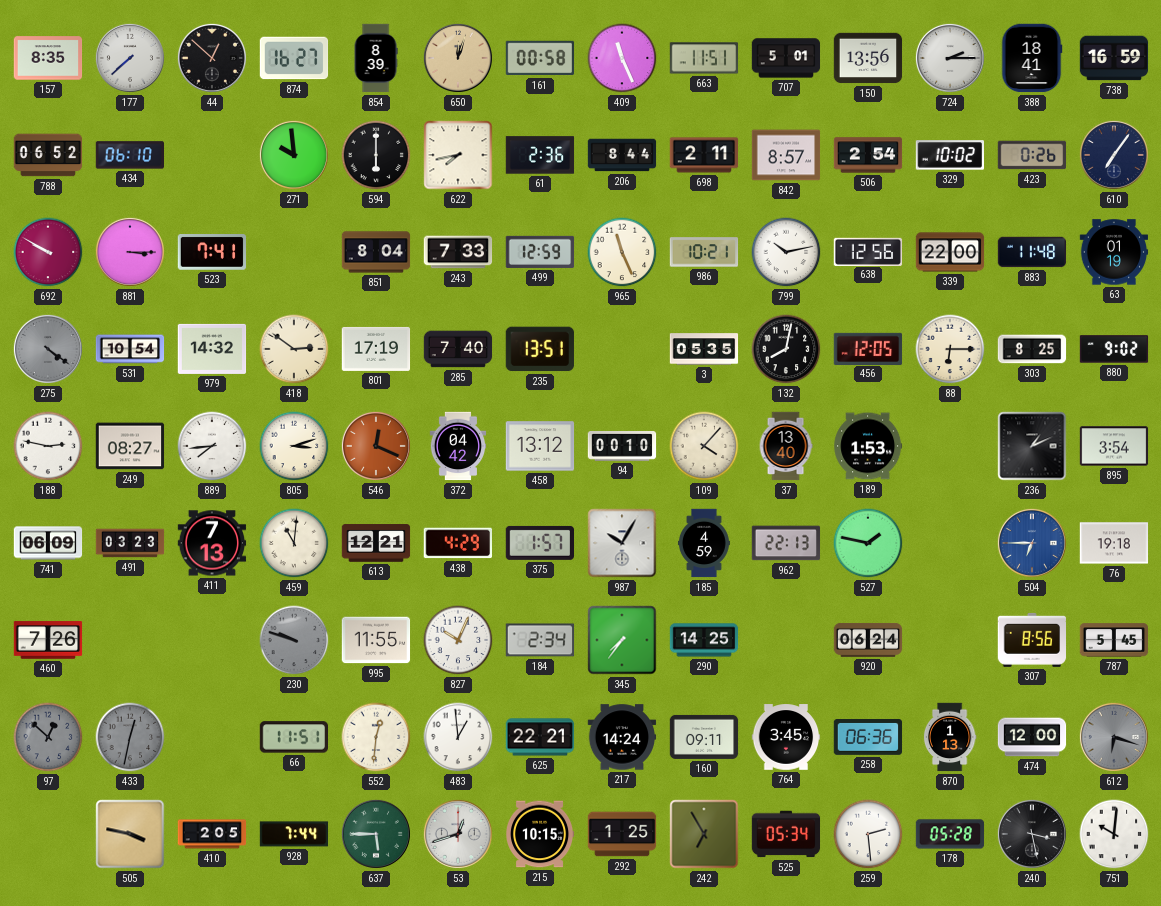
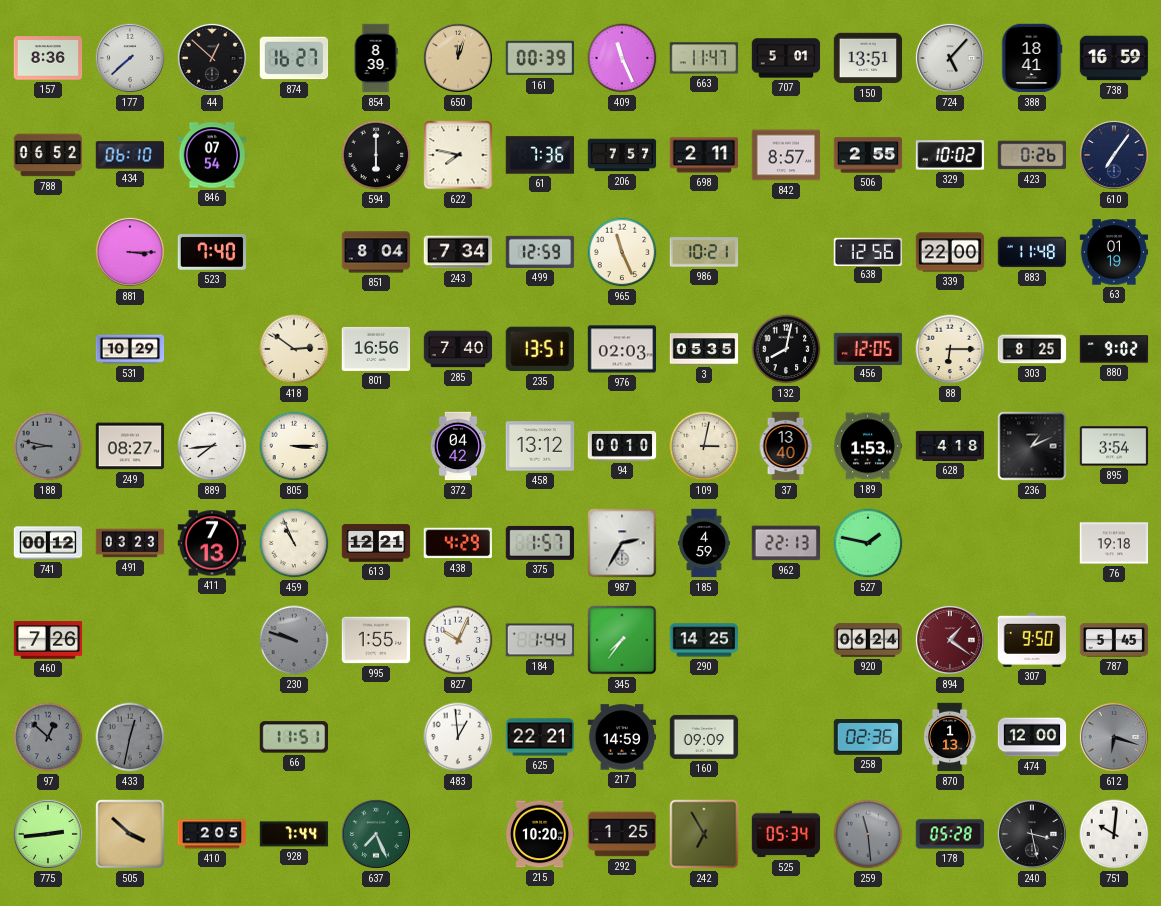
157: 8:35 -> 8:36 (48, 58)
161: 00:58 -> 00:39 (540, 58)
663: 11:51 -> 11:47 (704, 58)
150: 13:56 -> 13:51 (868, 58)
724: 2:15 -> 5:07 (950, 58)
846: none -> 07:54 (212, 155)
271: 9:59 -> none (294, 155)
622: 7:43 -> 7:47 (458, 155)
61: 2:36 -> 7:36 (540, 155)
206: 8:44 -> 7:57 (622, 155)
506: 2:54 -> 2:55 (868, 155)
692: 9:50 -> none (48, 252)
523: 7:41 -> 7:40 (212, 253)
243: 7:33 -> 7:34 (458, 252)
799: 10:13 -> none (786, 252)
275: 4:21 -> none (48, 349)
531: 10:54 -> 10:29 (130, 349)
979: 14:32 -> none (212, 349)
801: 17:19 -> 16:56 (376, 349)
976: none -> 02:03 (622, 349)
188: 2:47 -> 8:47 (48, 446)
188 dial: white -> grey (48, 446)
805: 3:12 -> 3:15 (294, 446)
546: 12:19 -> none (376, 446)
109: 4:07 -> 3:02 (704, 446)
628: none -> 4:18 (950, 446)
741: 06:09 -> 00:12 (48, 543)
459: 11:01 -> 10:56 (294, 543)
987: 10:05 -> 2:35 (622, 543)
504: 6:45 -> none (1032, 543)
995: 11:55 -> 1:55 (376, 640)
184: 2:34 -> 1:44 (540, 640)
894: none -> 1:21 (950, 640)
307: 8:56 -> 9:50 (1032, 640)
552: 12:31 -> none (376, 737)
217: 14:24 -> 14:59 (622, 737)
160: 09:11 -> 09:09 (704, 737)
764: 3:45 -> none (786, 737)
258: 06:36 -> 02:36 (868, 738)
775: none -> 2:44 (48, 834)
505: 3:47 -> 3:52 (130, 834)
637: 5:45 -> 7:26 (376, 834)
53: 12:42 -> none (458, 834)
215: 10:15 -> 10:20 (541, 834)
259: 2:29 -> 11:29 (868, 834)
259 dial: white -> grey (868, 834)
